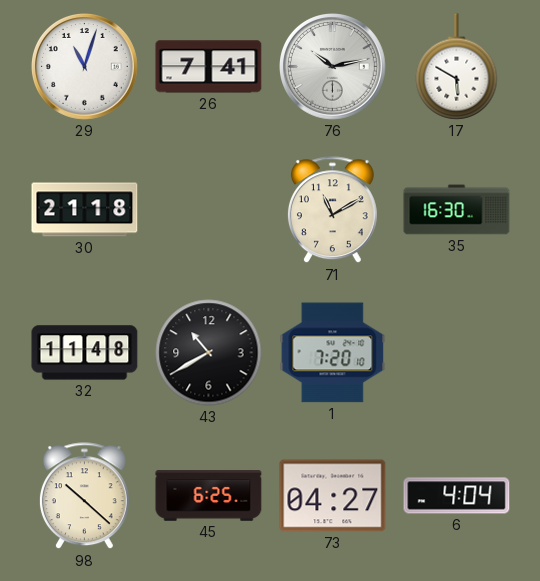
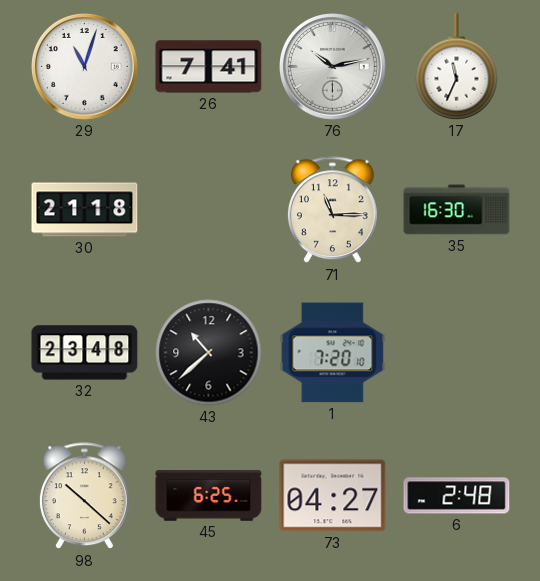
17: 5:50 -> 11:34 (457, 67)
71: 11:10 -> 11:15 (332, 210)
32: 11:48 -> 23:48 (85, 353)
43: 10:40 -> 10:38 (209, 353)
6: 4:04 -> 2:48 (457, 496)
